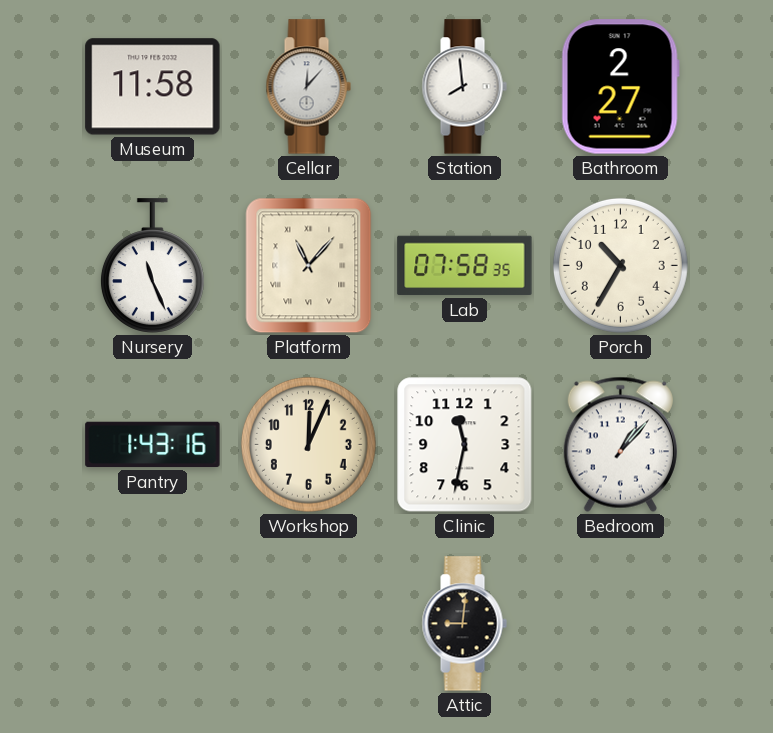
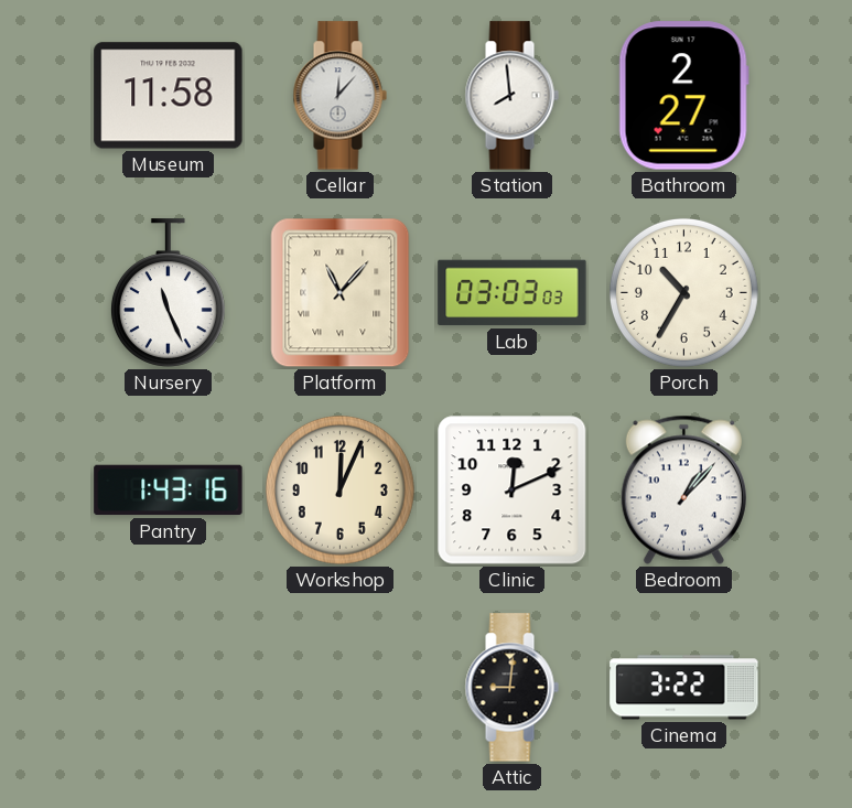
Lab: 07:58 -> 03:03 (513, 293)
Clinic: 11:32 -> 12:11 (513, 491)
Cinema: none -> 3:22 (684, 688)
